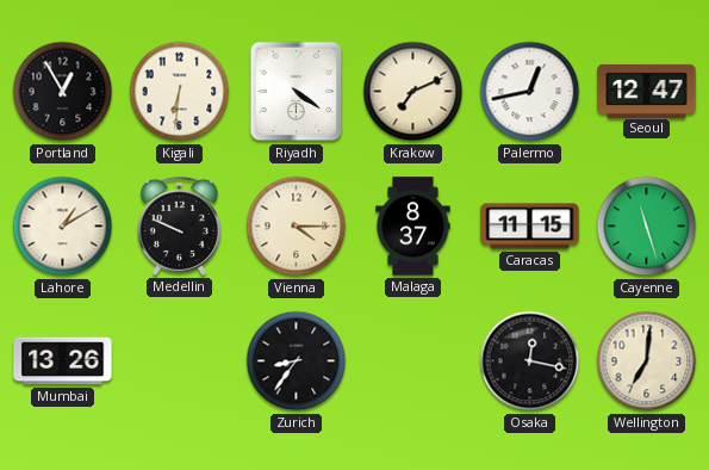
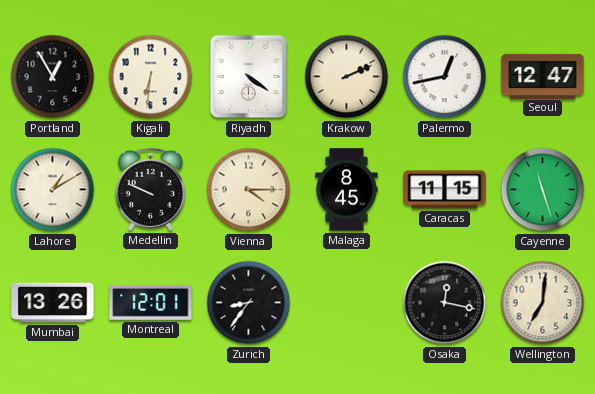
Krakow: 7:11 -> 2:11 (347, 77)
Malaga: 8:37 -> 8:45 (347, 190)
Montreal: none -> 12:01 (151, 302)
